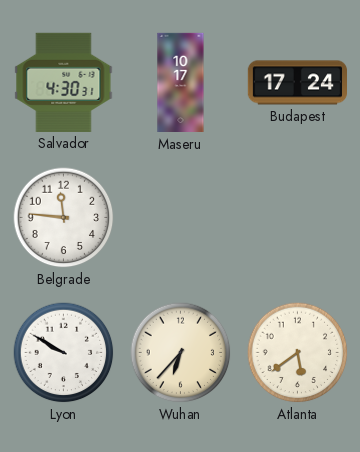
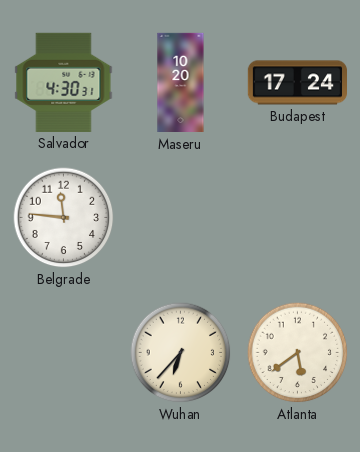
Maseru: 10:17 -> 10:20 (181, 83)
Lyon: 9:50 -> none (64, 353)
